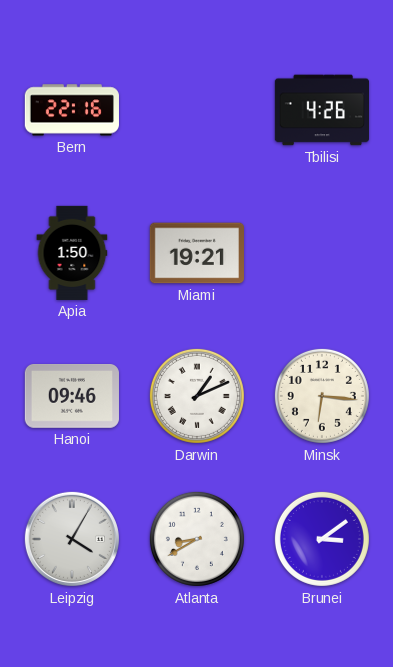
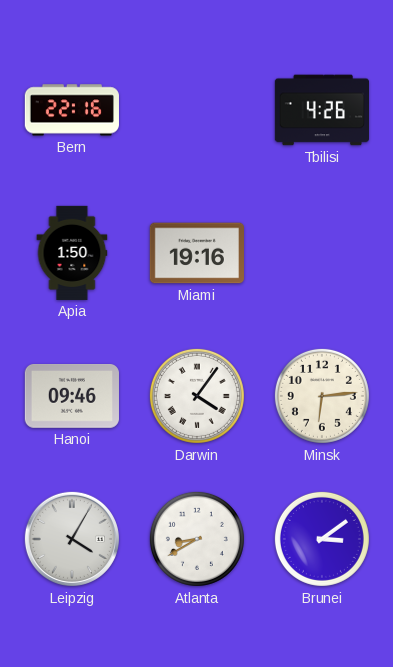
Miami: 19:21 -> 19:16 (197, 253)
Darwin: 1:11 -> 4:06 (197, 396)
Minsk: 6:16 -> 6:14 (322, 396)
